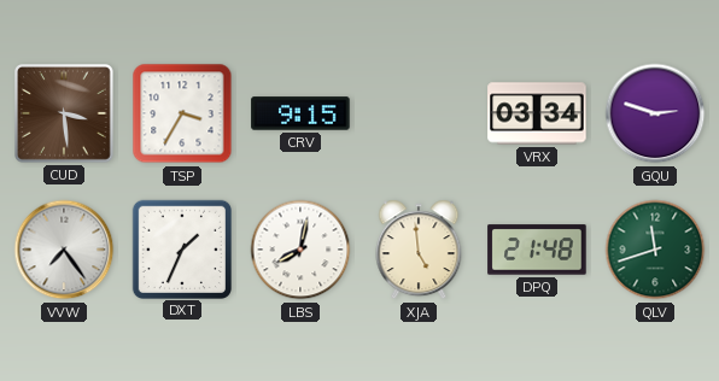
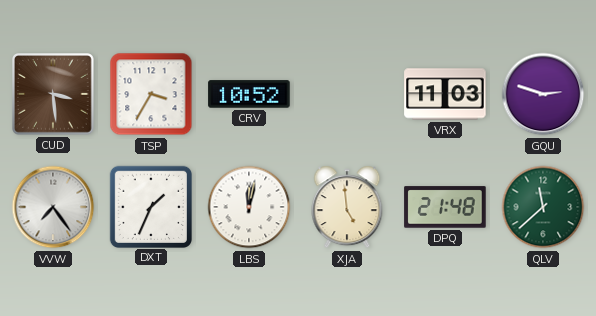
CRV: 9:15 -> 10:52 (249, 94)
VRX: 03:34 -> 11:03 (445, 94)
LBS: 8:02 -> 12:02 (249, 207)
QLV: 11:42 -> 11:38 (543, 207)
